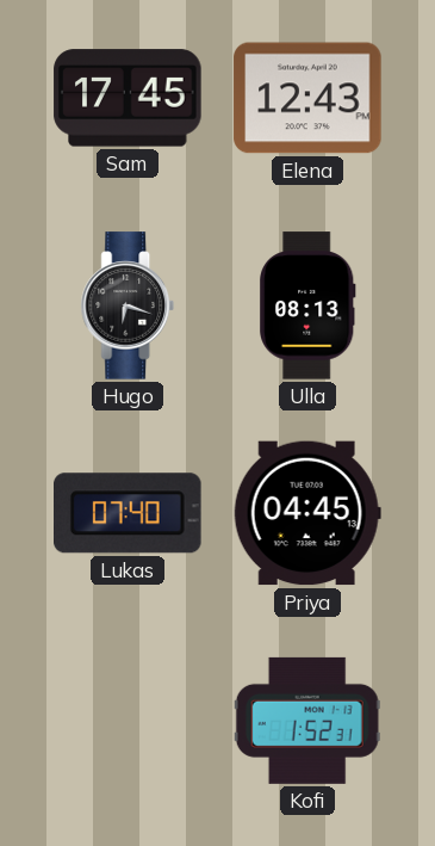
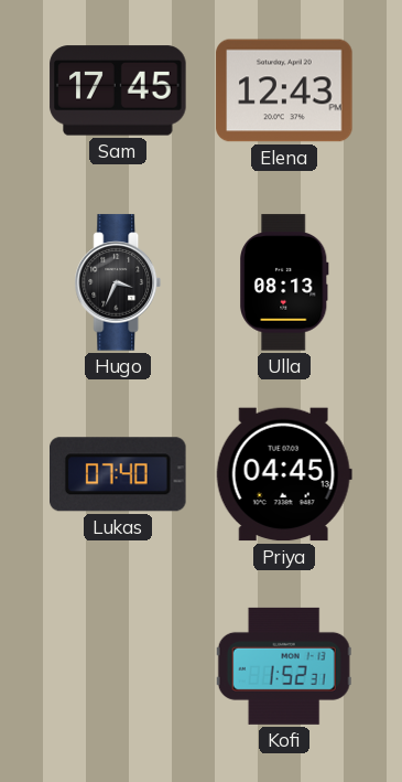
Hugo: 6:18 -> 3:34 (118, 282)
